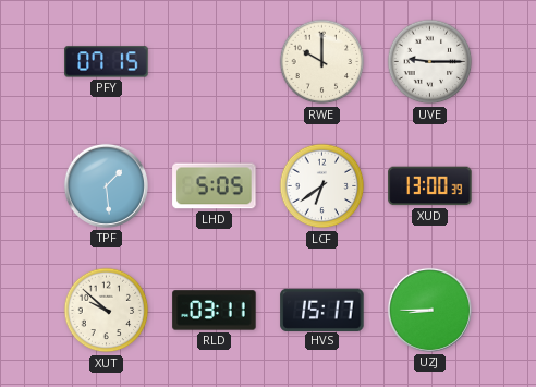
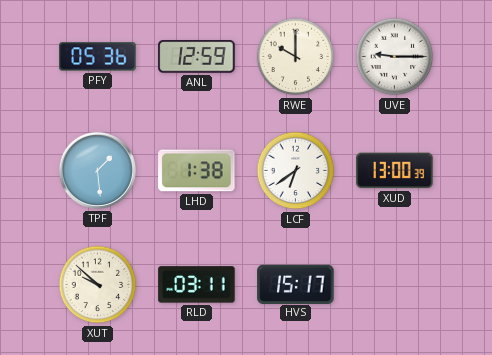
PFY: 07:15 -> 05:36 (98, 57)
ANL: none -> 12:59 (197, 57)
LHD: 5:05 -> 1:38 (197, 171)
UZJ: 8:45 -> none (429, 310)
